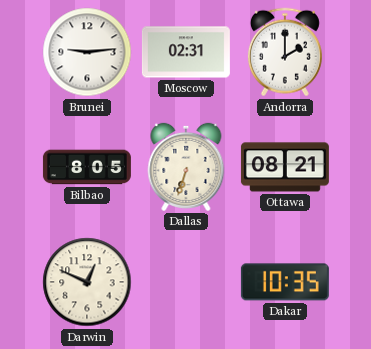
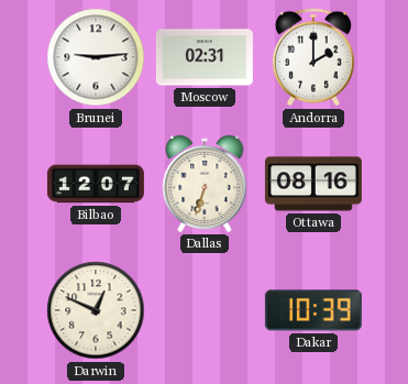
Bilbao: 8:05 -> 12:07 (96, 184)
Ottawa: 08:21 -> 08:16 (313, 184)
Dakar: 10:35 -> 10:39 (313, 310)
